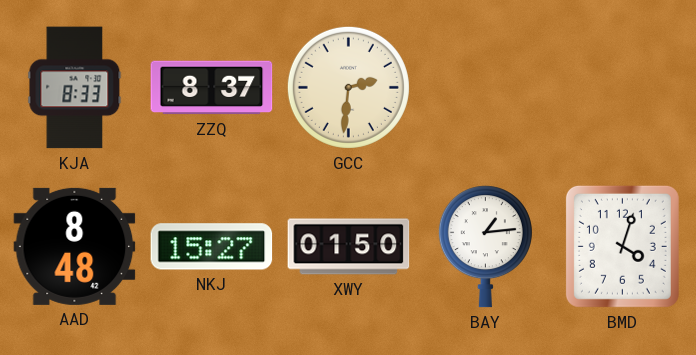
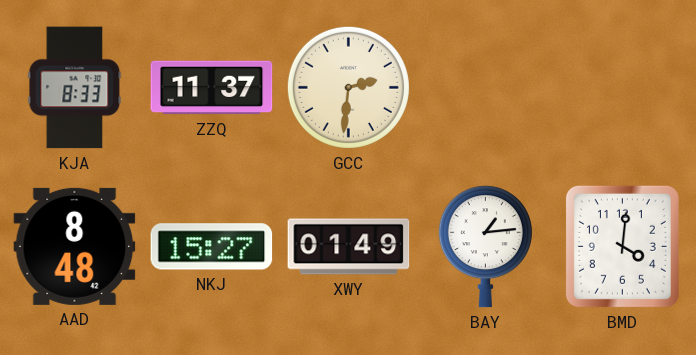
ZZQ: 8:37 -> 11:37 (212, 88)
XWY: 01:50 -> 01:49 (349, 247)
BMD: 4:03 -> 4:01 (622, 246)
